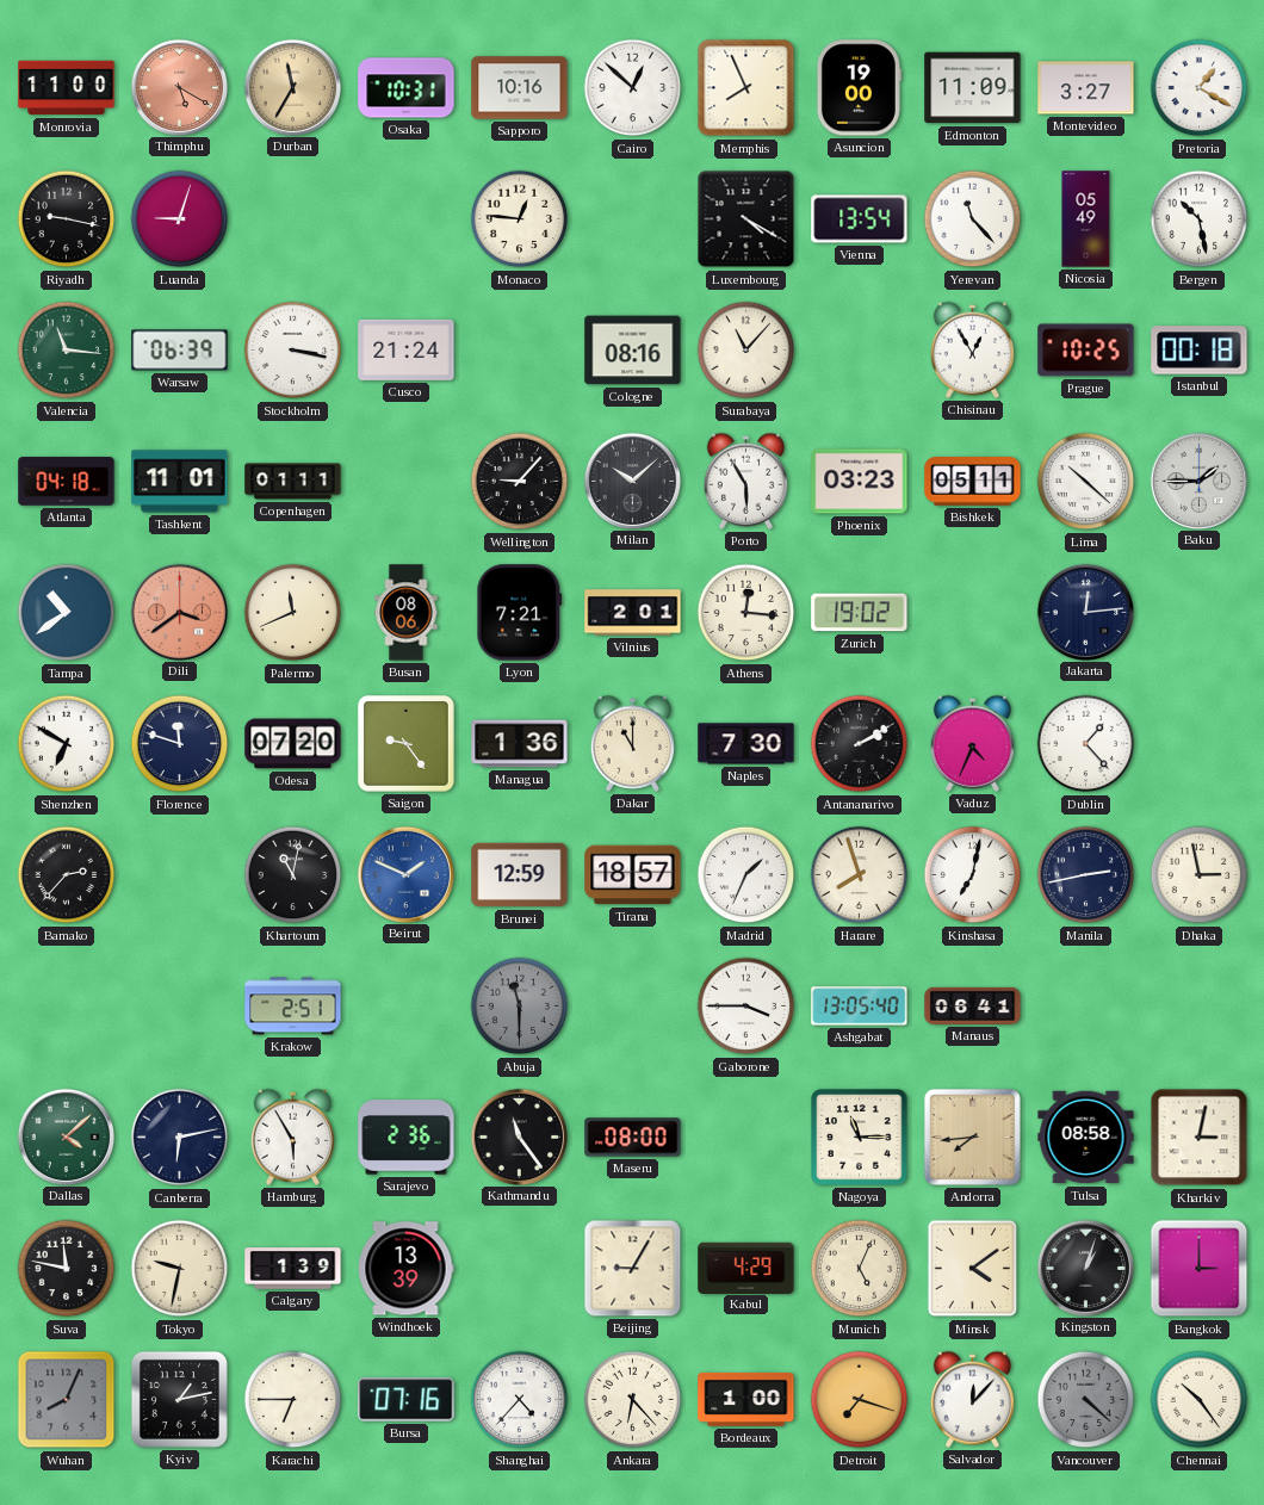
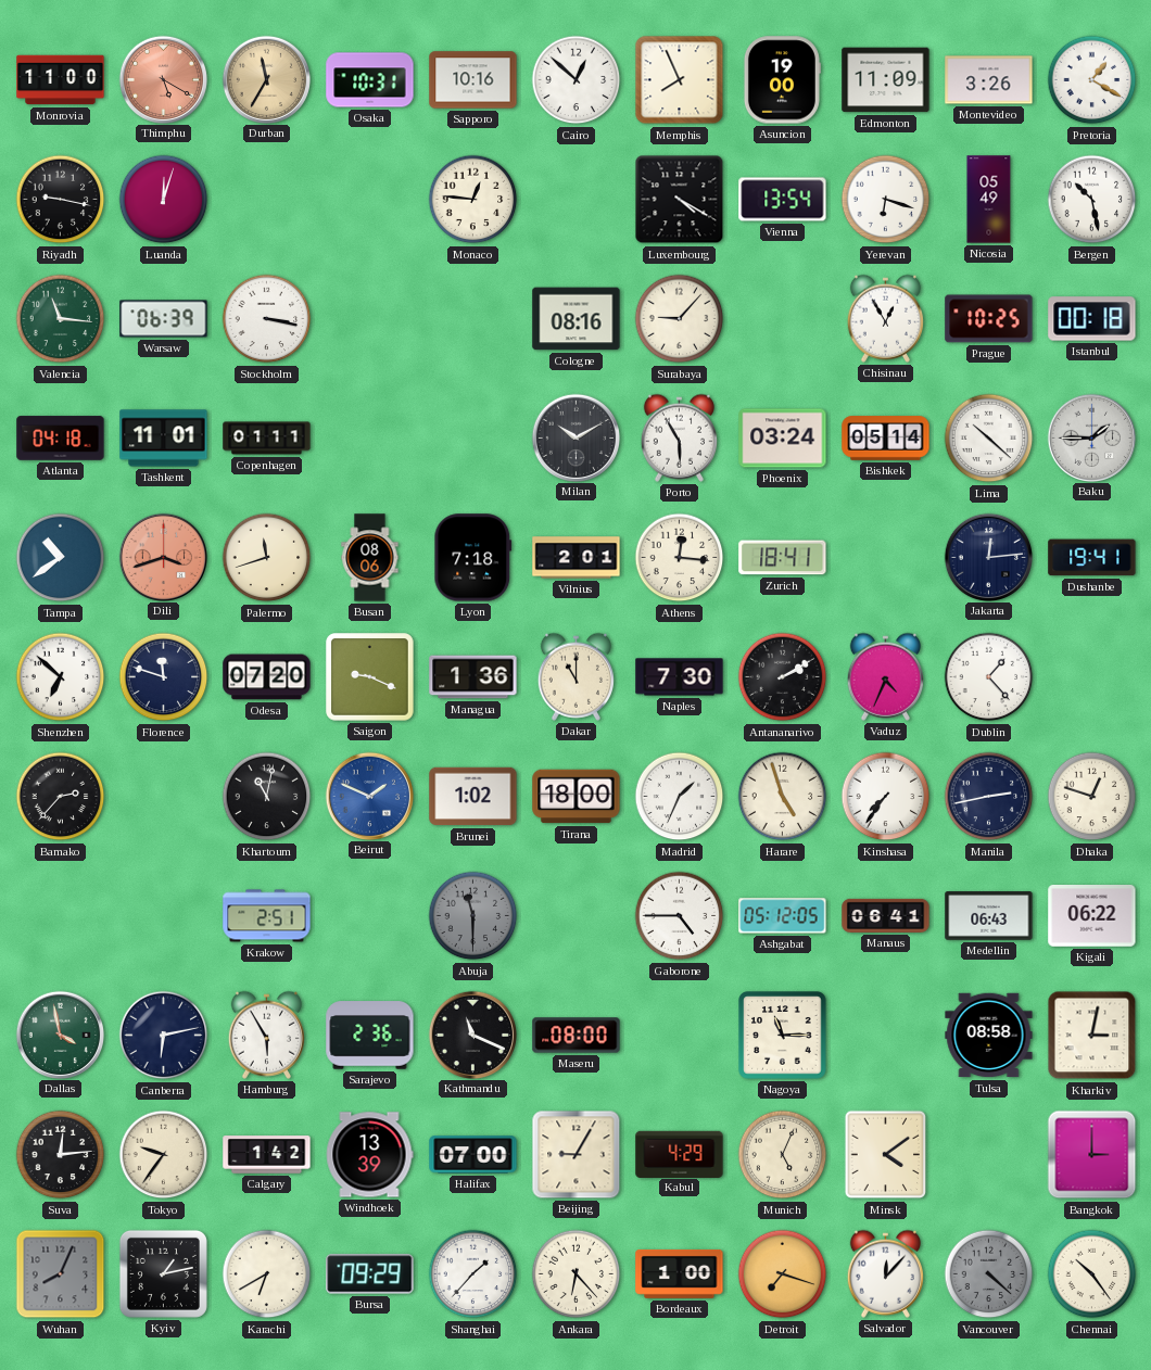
Montevideo: 3:27 -> 3:26 (989, 80)
Luanda: 9:03 -> 12:03 (164, 200)
Yerevan: 11:23 -> 6:18 (886, 200)
Cusco: 21:24 -> none (407, 349)
Surabaya: 11:07 -> 9:07 (680, 319)
Wellington: 9:07 -> none (520, 482)
Milan: 10:08 -> 10:10 (575, 437)
Phoenix: 03:23 -> 03:24 (783, 439)
Bishkek: 05:11 -> 05:14 (886, 439)
Dili: 3:39 -> 3:42 (163, 557)
Palermo: 11:41 -> 11:42 (267, 558)
Lyon: 7:21 -> 7:18 (473, 558)
Zurich: 19:02 -> 18:41 (783, 558)
Dushanbe: none -> 19:41 (1092, 558)
Shenzhen: 6:50 -> 6:52 (61, 677)
Saigon: 9:24 -> 9:19 (370, 677)
Brunei: 12:59 -> 1:02 (473, 797)
Tirana: 18:57 -> 18:00 (577, 797)
Harare: 7:57 -> 4:57 (783, 797)
Kinshasa: 7:02 -> 7:36 (886, 797)
Dhaka: 2:58 -> 12:48 (1092, 797)
Gaborone: 3:45 -> 4:45 (680, 916)
Ashgabat: 13:05 -> 05:12 (783, 916)
Medellin: none -> 06:43 (989, 916)
Kigali: none -> 06:22 (1092, 916)
Dallas: 4:08 -> 3:58 (60, 1035)
Kathmandu: 11:24 -> 11:19 (472, 1035)
Andorra: 7:44 -> none (972, 1137)
Suva: 11:47 -> 12:14 (61, 1155)
Tokyo: 9:32 -> 9:36 (164, 1155)
Calgary: 1:39 -> 1:42 (267, 1155)
Halifax: none -> 07:00 (473, 1155)
Kingston: 1:03 -> none (1085, 1268)
Karachi: 6:45 -> 6:40 (267, 1274)
Bursa: 07:16 -> 09:29 (370, 1274)
Shanghai: 4:37 -> 1:37 (473, 1274)
